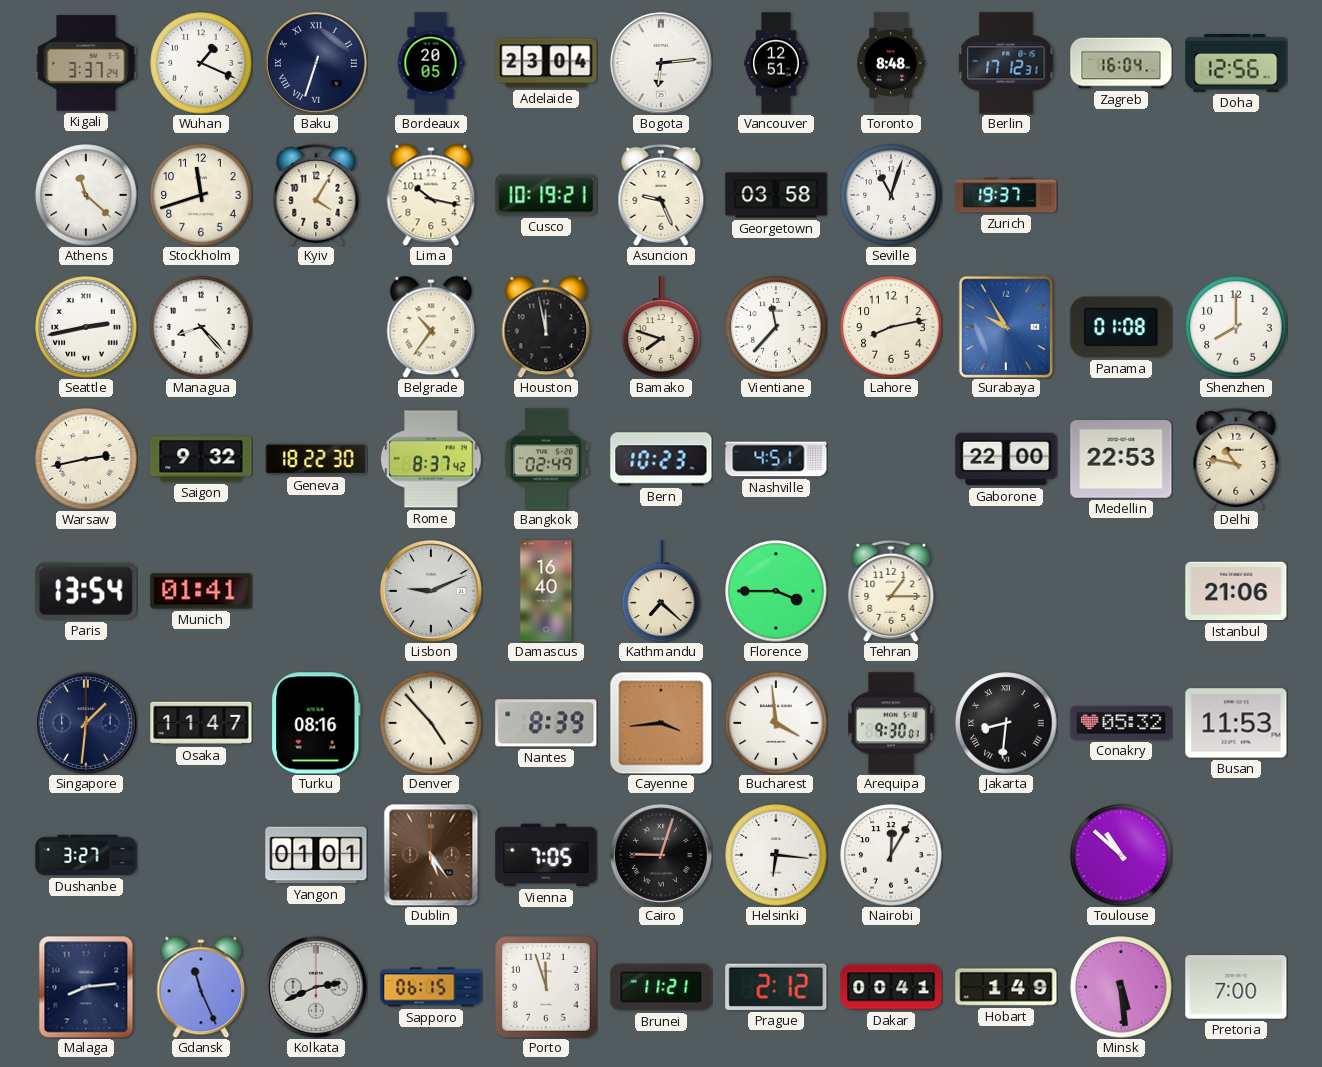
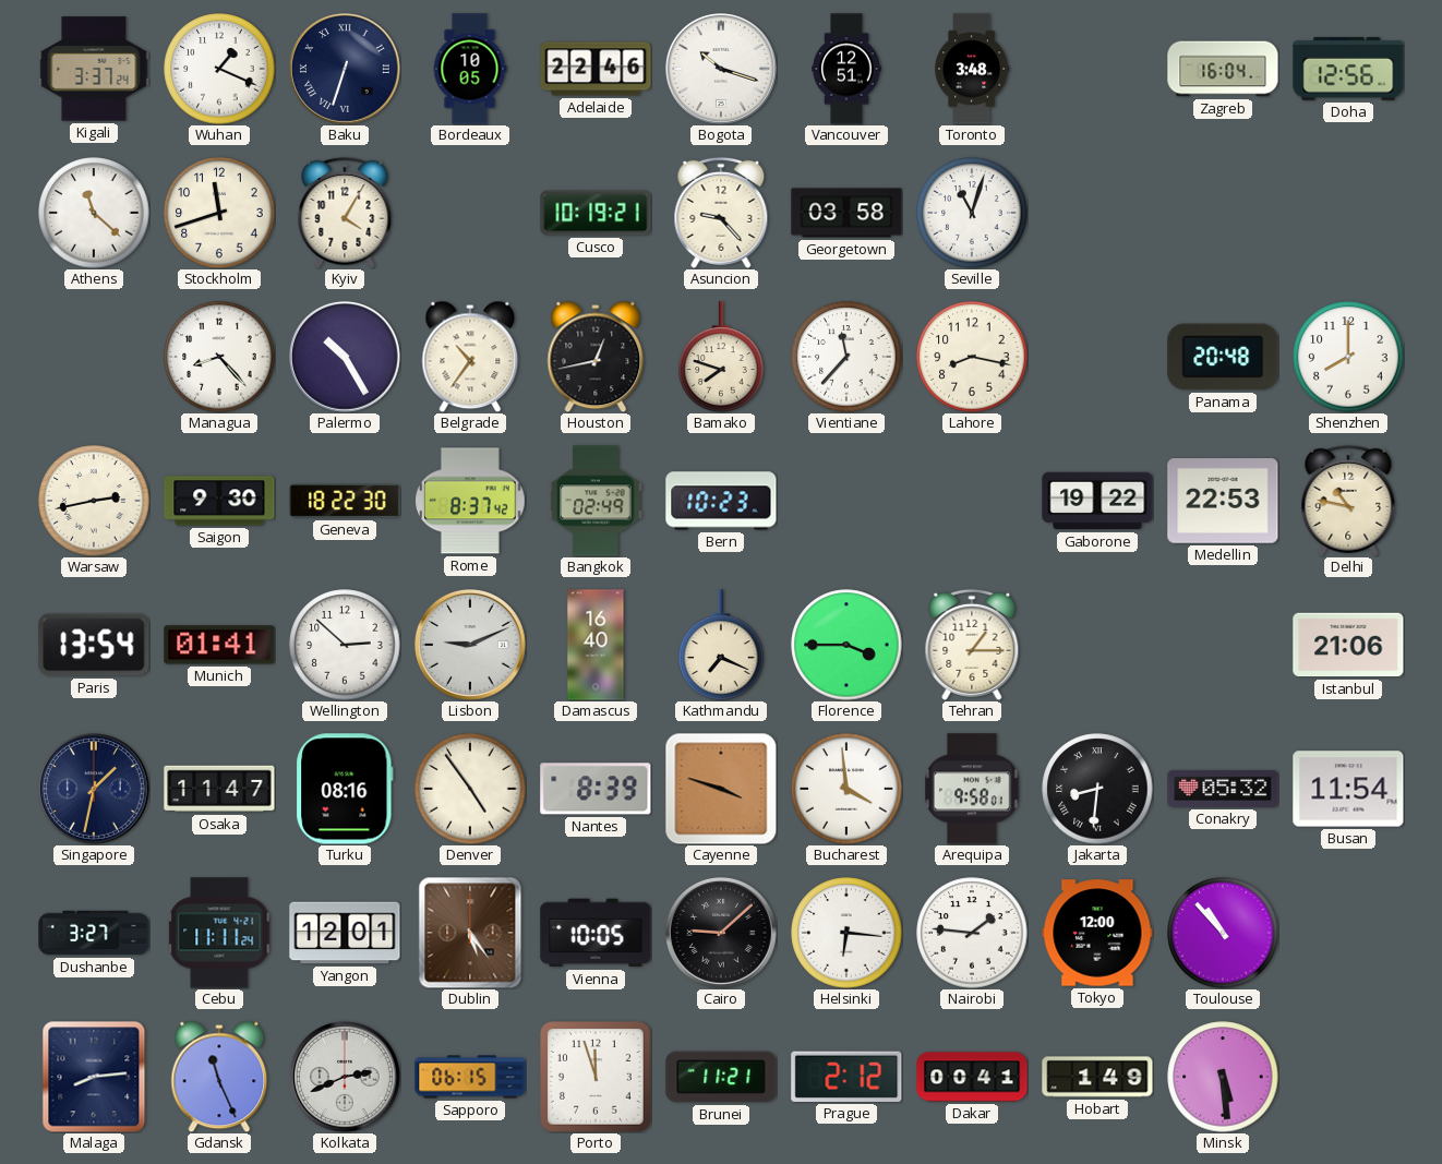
Bordeaux: 20:05 -> 10:05 (470, 69)
Adelaide: 23:04 -> 22:46 (596, 69)
Bogota: 6:14 -> 10:18 (721, 69)
Toronto: 8:48 -> 3:48 (972, 69)
Berlin: 17:12 -> none (1006, 63)
Lima: 10:17 -> none (431, 195)
Asuncion: 9:26 -> 9:23 (721, 213)
Zurich: 19:37 -> none (1006, 195)
Seattle: 2:43 -> none (86, 327)
Palermo: none -> 10:25 (345, 357)
Houston: 11:58 -> 12:43 (596, 357)
Lahore: 8:13 -> 8:17 (972, 357)
Surabaya: 9:55 -> none (1005, 326)
Panama: 01:08 -> 20:48 (1223, 357)
Saigon: 9:32 -> 9:30 (219, 501)
Nashville: 4:51 -> none (776, 459)
Gaborone: 22:00 -> 19:22 (1097, 501)
Wellington: none -> 2:52 (345, 645)
Kathmandu: 7:22 -> 7:19 (721, 645)
Singapore: 1:31 -> 1:32 (94, 789)
Denver: 4:53 -> 4:54 (470, 789)
Cayenne: 3:44 -> 3:48 (721, 789)
Arequipa: 9:30 -> 9:58 (972, 789)
Busan: 11:53 -> 11:54 (1348, 789)
Cebu: none -> 11:11 (219, 933)
Yangon: 01:01 -> 12:01 (345, 933)
Vienna: 7:05 -> 10:05 (596, 933)
Cairo: 9:03 -> 9:08 (721, 933)
Nairobi: 12:05 -> 1:46 (972, 933)
Tokyo: none -> 12:00 (1097, 933)
Toulouse: 10:52 -> 10:53 (1223, 933)
Pretoria: 7:00 -> none (1236, 987)
